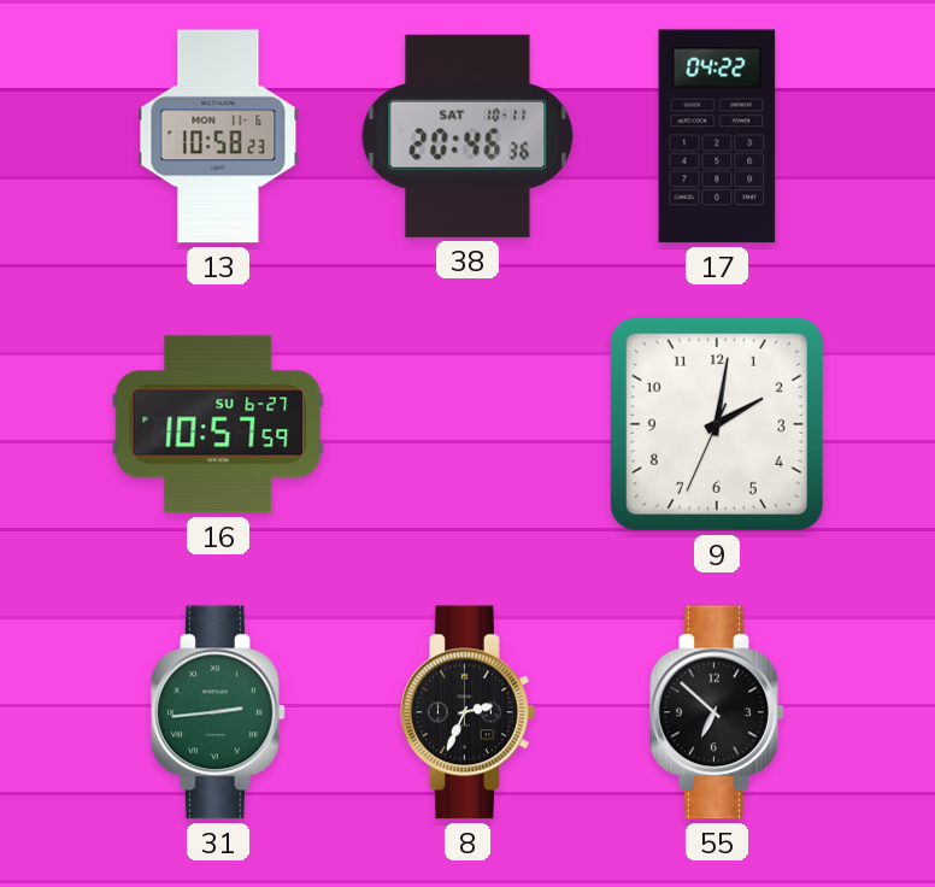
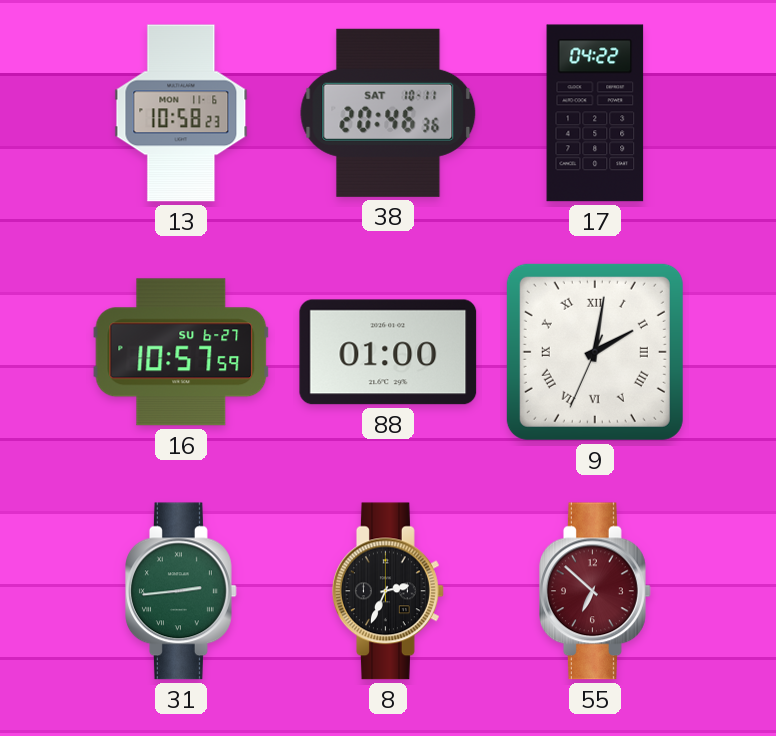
88: none -> 01:00 (388, 352)
9 numerals: Arabic -> Roman (595, 352)
55 dial: black -> burgundy (596, 591)
